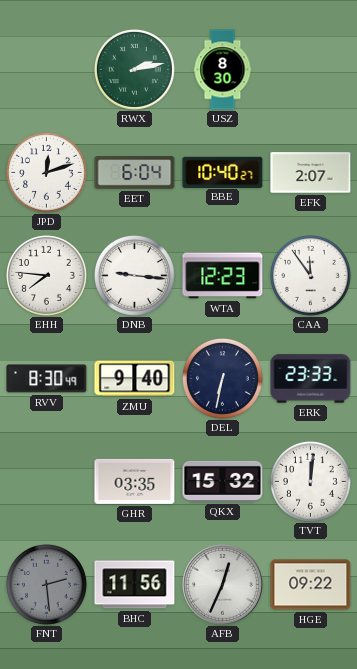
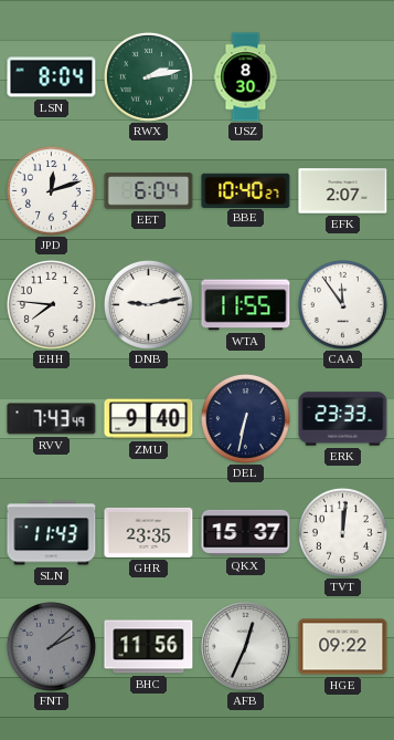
LSN: none -> 8:04 (52, 77)
DNB: 9:16 -> 9:13 (148, 304)
WTA: 12:23 -> 11:55 (246, 305)
RVV: 8:30 -> 7:43 (52, 419)
SLN: none -> 11:43 (52, 533)
GHR: 03:35 -> 23:35 (149, 532)
QKX: 15:32 -> 15:37 (246, 532)
FNT: 2:29 -> 2:08 (51, 646)
